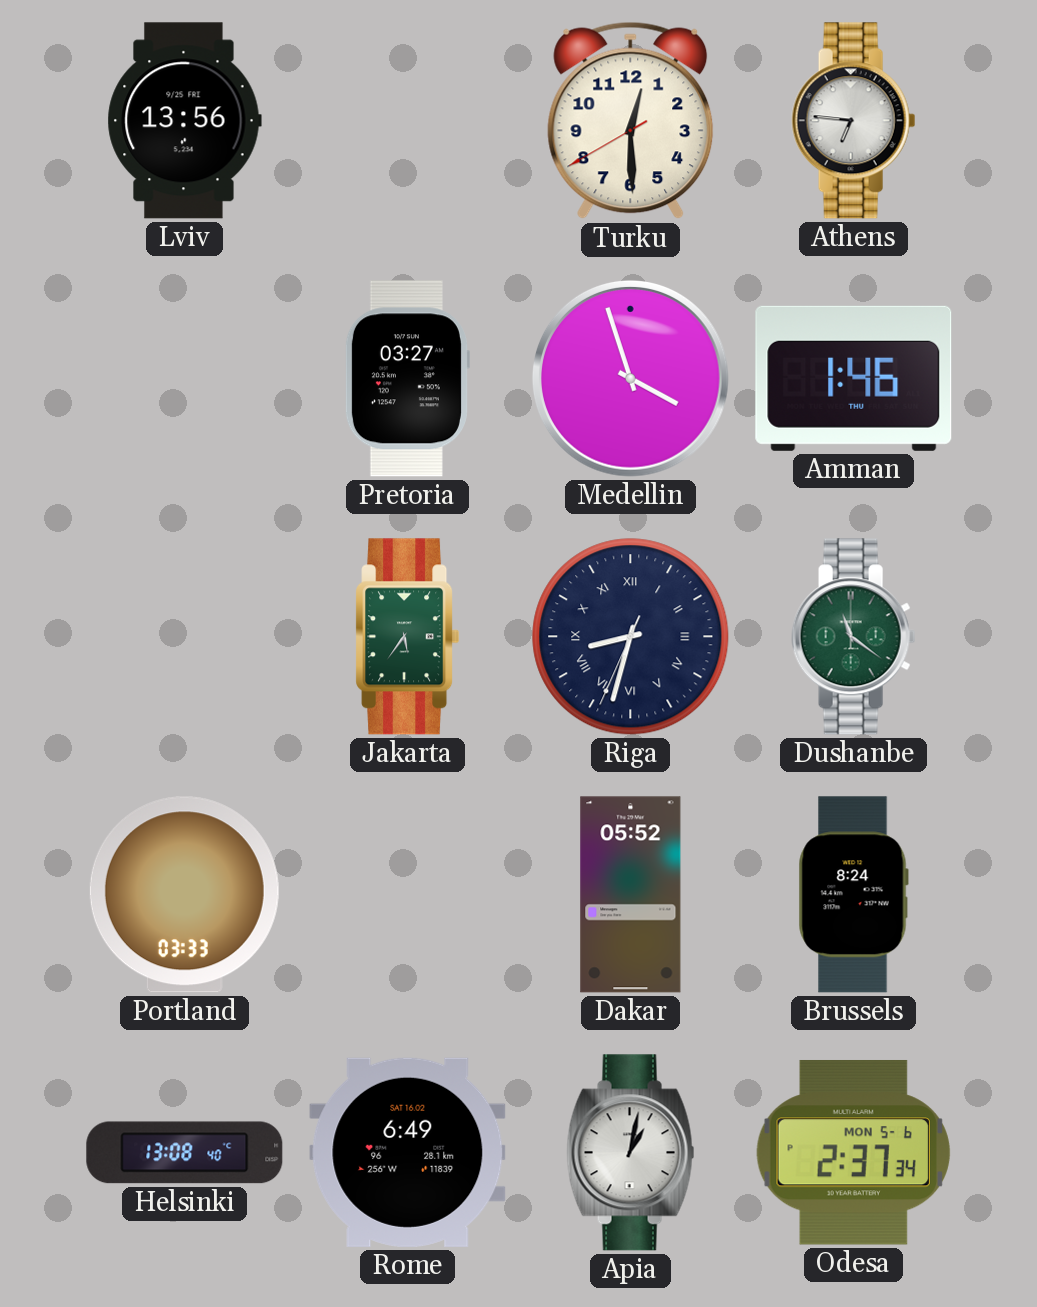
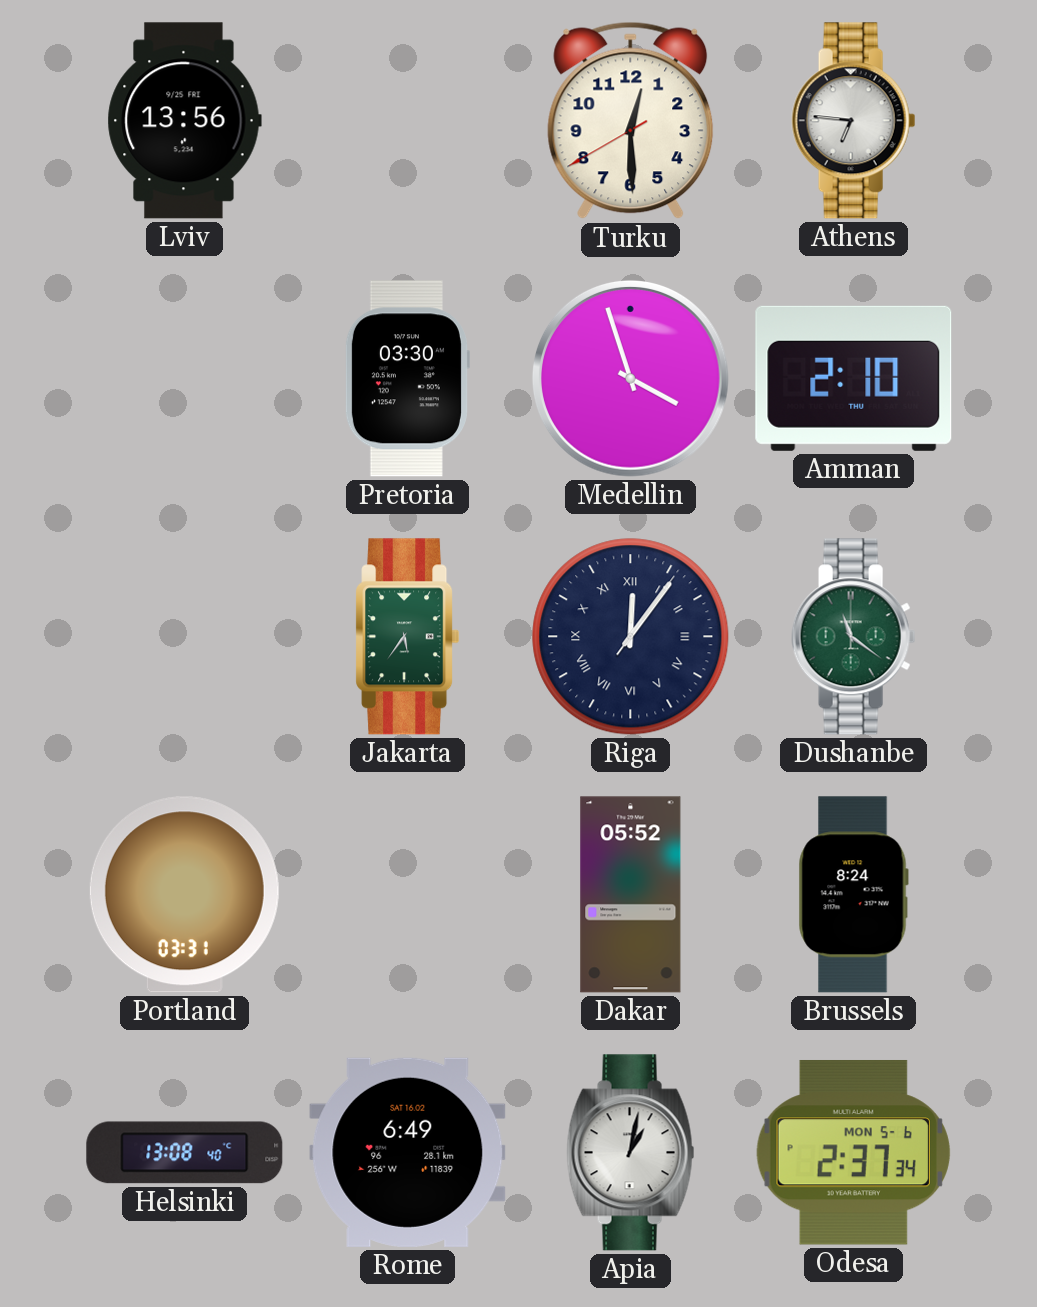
Pretoria: 03:27 -> 03:30 (407, 379)
Amman: 1:46 -> 2:10 (854, 378)
Riga: 8:32 -> 12:06 (631, 637)
Portland: 03:33 -> 03:31 (184, 895)
